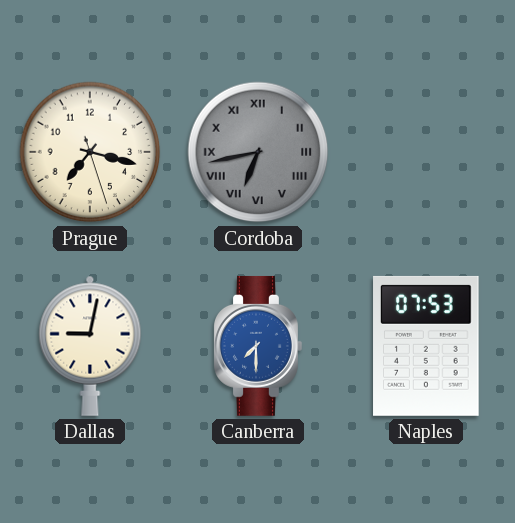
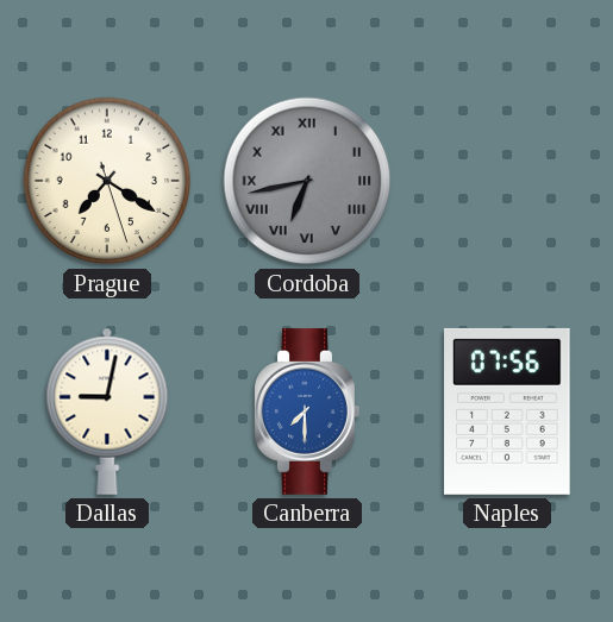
Prague: 7:17 -> 7:20 (107, 181)
Naples: 07:53 -> 07:56 (507, 411)
